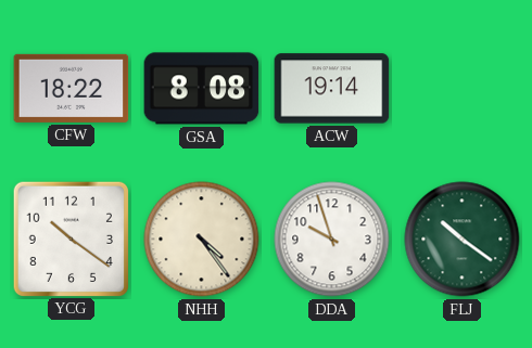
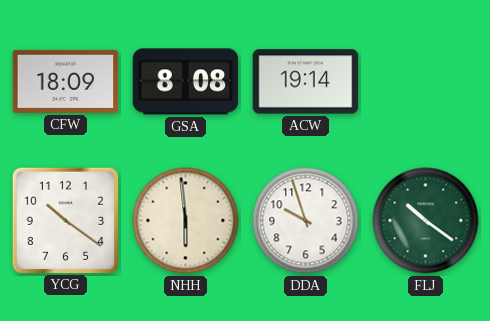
CFW: 18:22 -> 18:09 (66, 81)
NHH: 4:24 -> 5:59 (186, 221)
